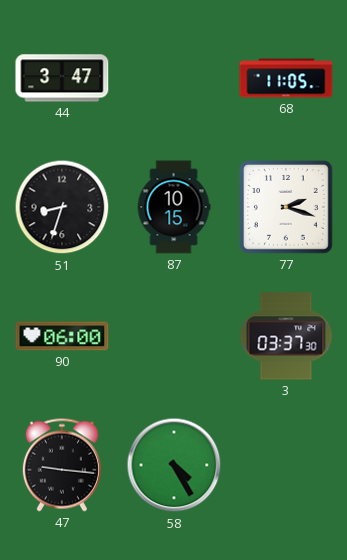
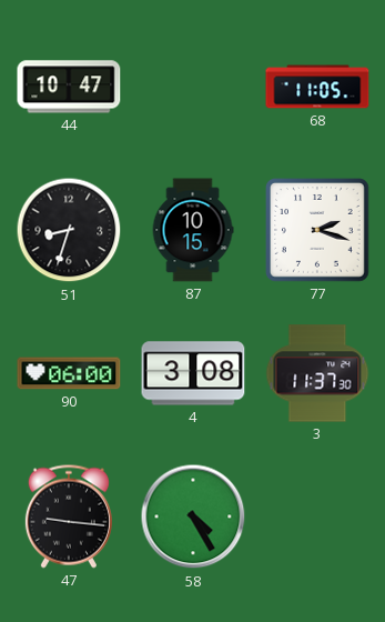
44: 3:47 -> 10:47 (69, 87)
4: none -> 3:08 (193, 373)
3: 03:37 -> 11:37 (317, 373)
